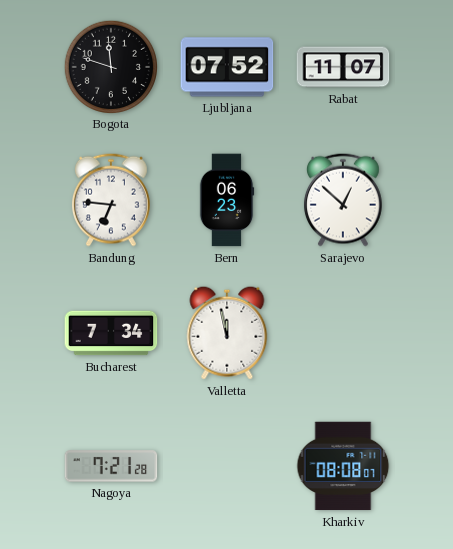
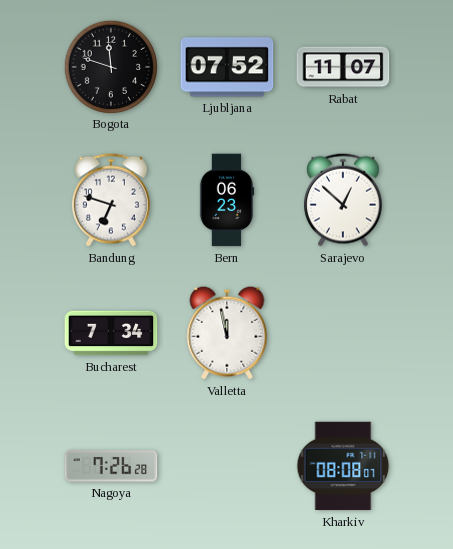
Bandung: 6:46 -> 6:48 (111, 200)
Nagoya: 7:21 -> 7:26 (111, 466)
